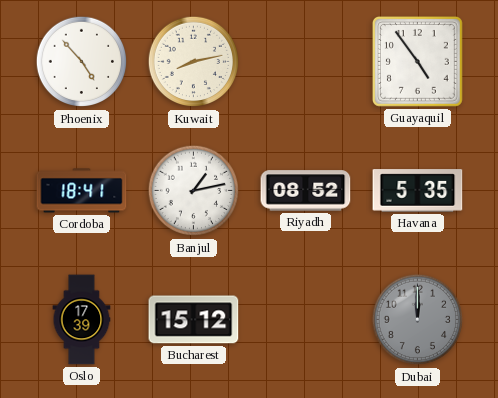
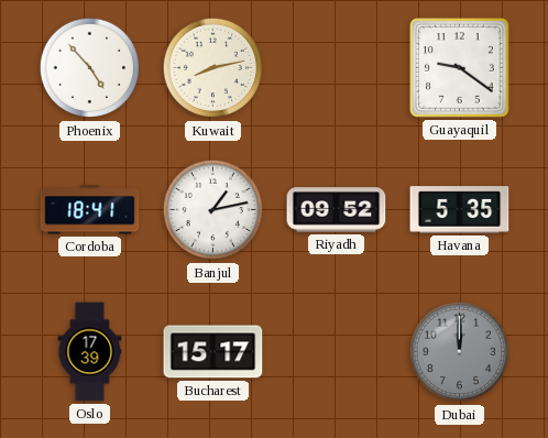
Guayaquil: 4:54 -> 9:21 (459, 67)
Riyadh: 08:52 -> 09:52 (337, 210)
Bucharest: 15:12 -> 15:17 (213, 352)
